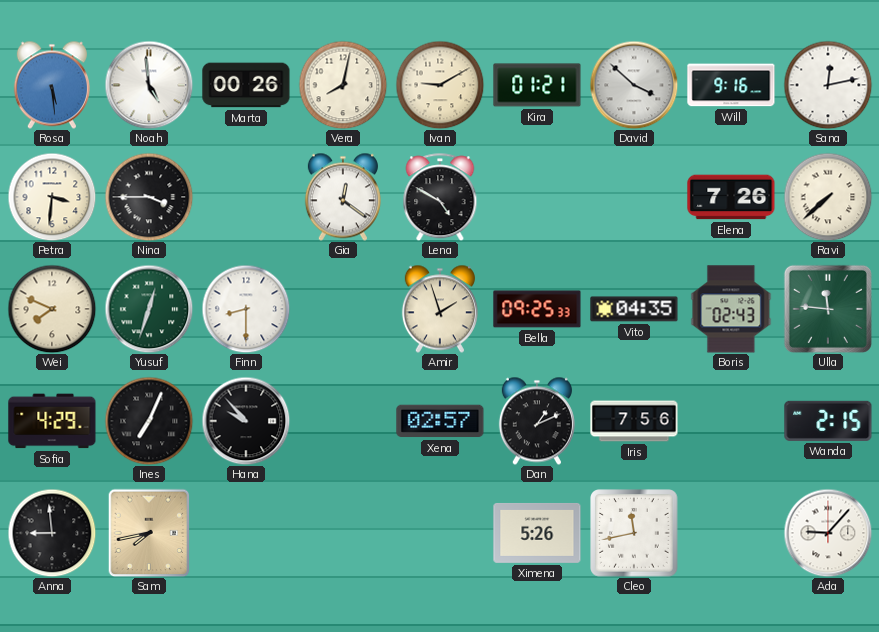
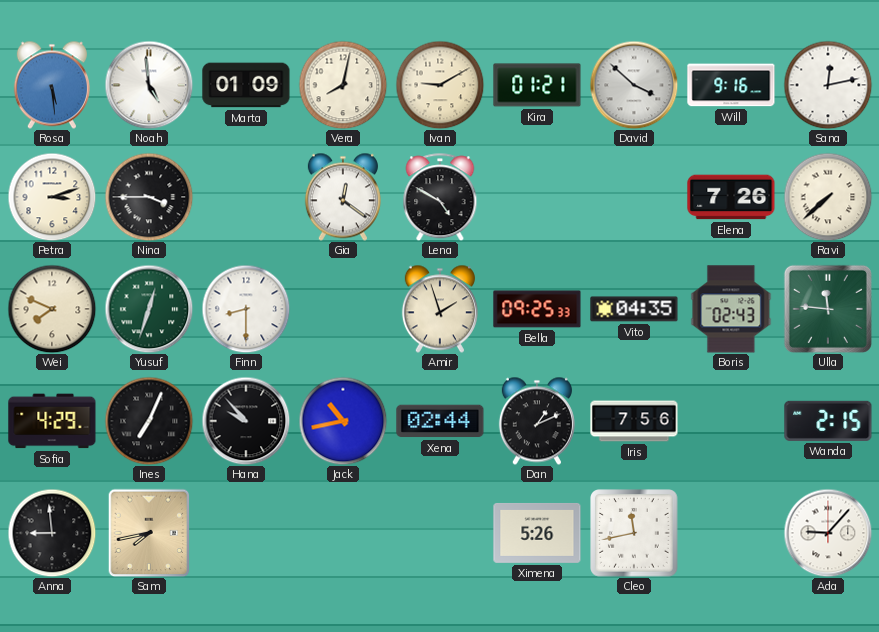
Marta: 00:26 -> 01:09 (246, 85)
Petra: 3:31 -> 3:12 (52, 197)
Jack: none -> 10:43 (343, 421)
Xena: 02:57 -> 02:44 (440, 421)
